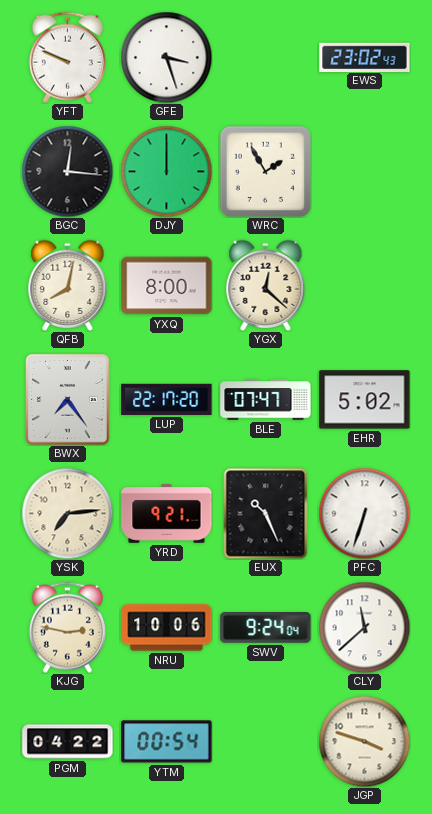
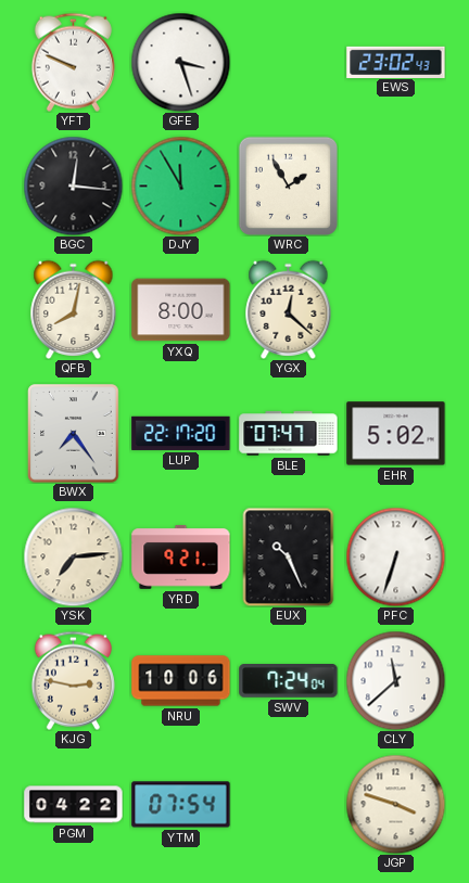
DJY: 12:00 -> 11:55 (180, 185)
SWV: 9:24 -> 7:24 (289, 681)
YTM: 00:54 -> 07:54 (181, 805)
